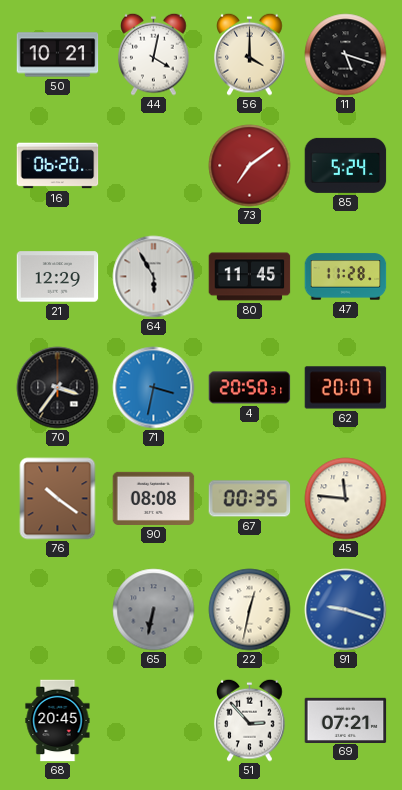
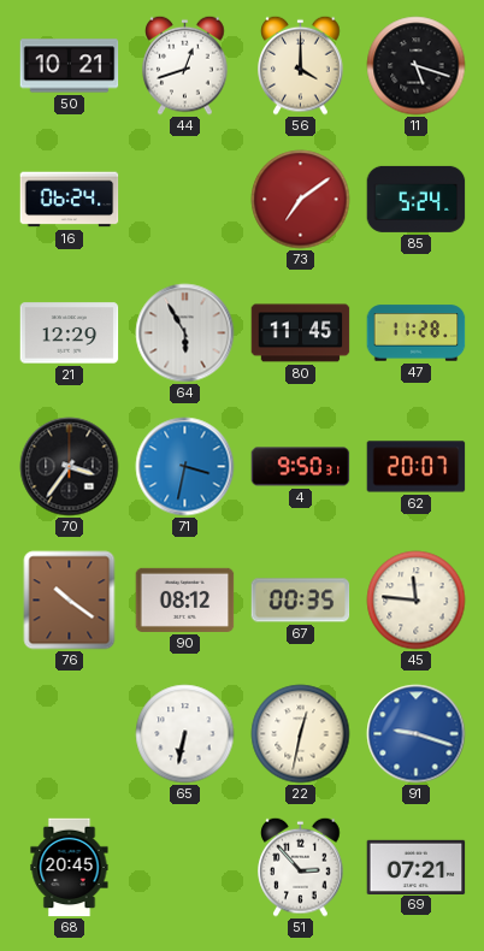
44: 4:02 -> 12:42 (185, 65)
16: 06:20 -> 06:24 (70, 200)
4: 20:50 -> 9:50 (301, 467)
90: 08:08 -> 08:12 (185, 599)
65 dial: grey -> white (185, 734)
